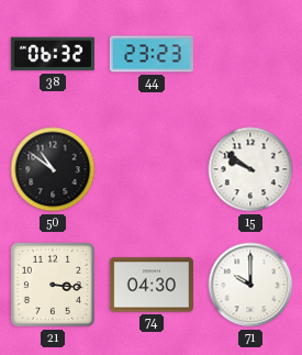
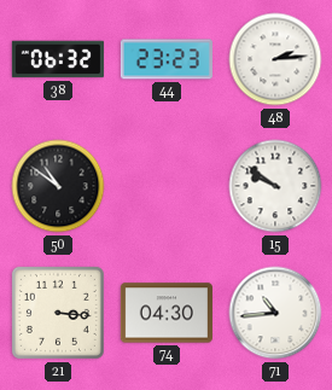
48: none -> 2:14 (275, 59)
71: 10:00 -> 10:44 (275, 313)
